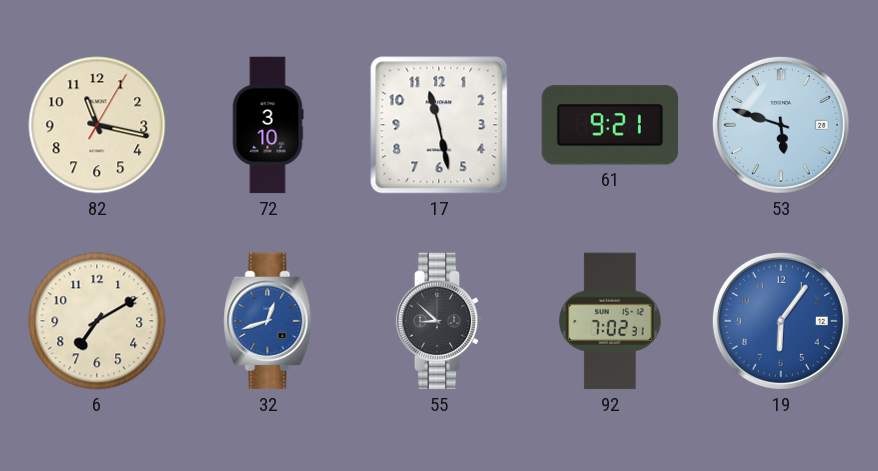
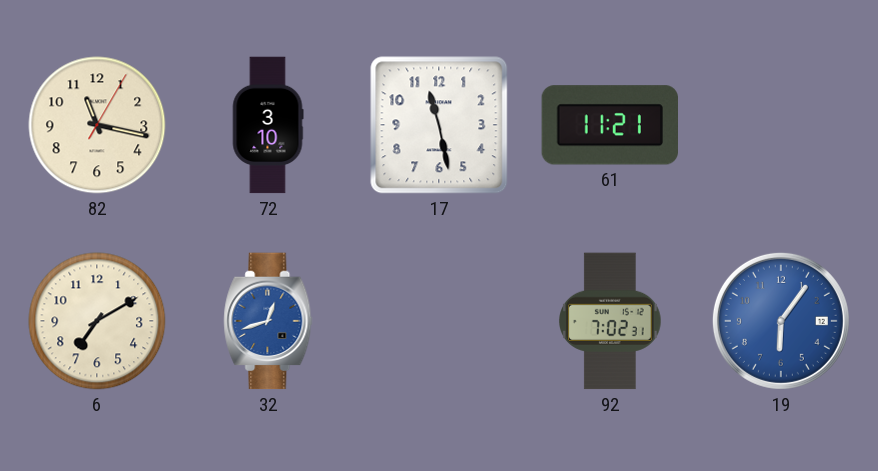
61: 9:21 -> 11:21 (610, 125)
53: 5:48 -> none (781, 125)
55: 8:52 -> none (439, 321)
